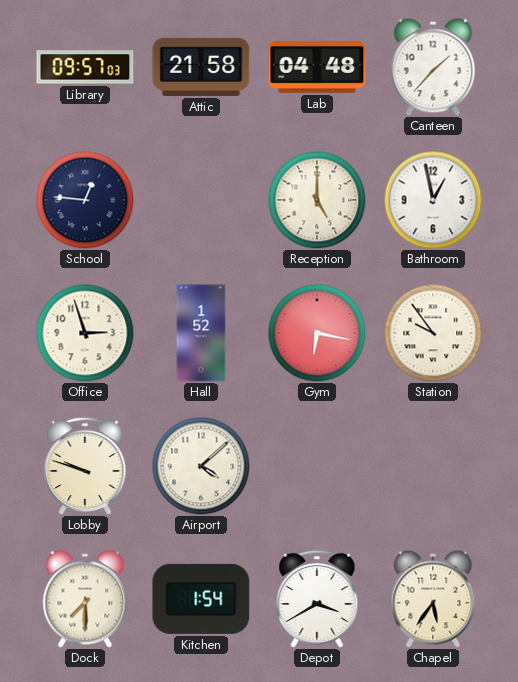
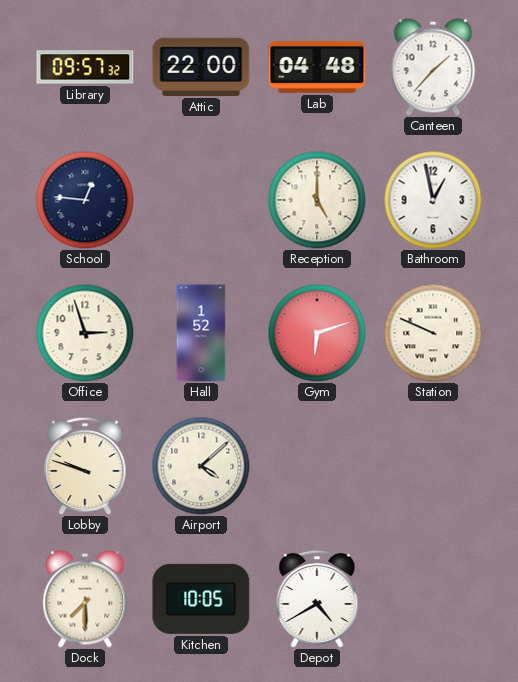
Library: 09:57:03 -> 09:57:32 (85, 67)
Attic: 21:58 -> 22:00 (201, 67)
Gym: 6:17 -> 6:12 (317, 333)
Station: 9:54 -> 9:49 (433, 333)
Kitchen: 1:54 -> 10:05 (201, 599)
Depot: 3:40 -> 4:40 (317, 599)
Chapel: 5:36 -> none (433, 599)
